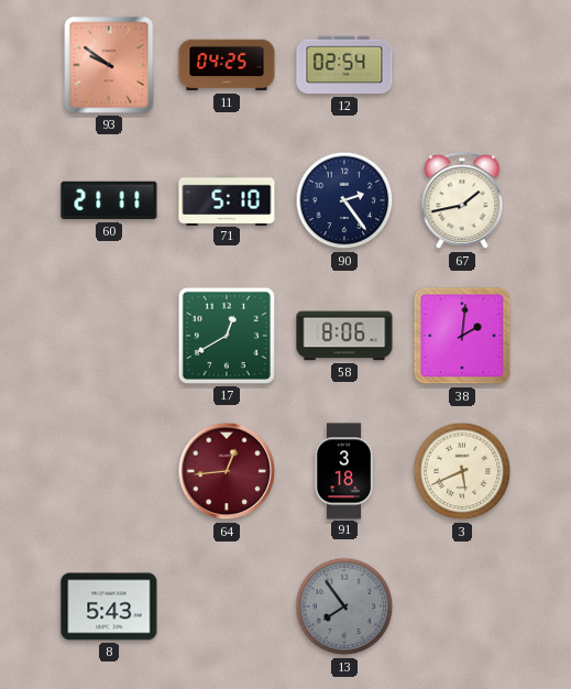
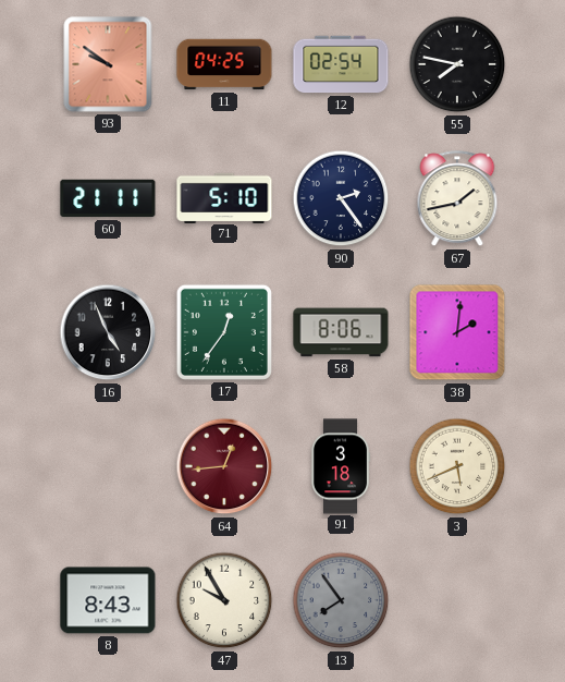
55: none -> 7:47 (457, 64)
16: none -> 4:56 (108, 332)
17: 12:40 -> 12:36 (224, 332)
8: 5:43 -> 8:43 (108, 600)
47: none -> 9:55 (224, 600)
